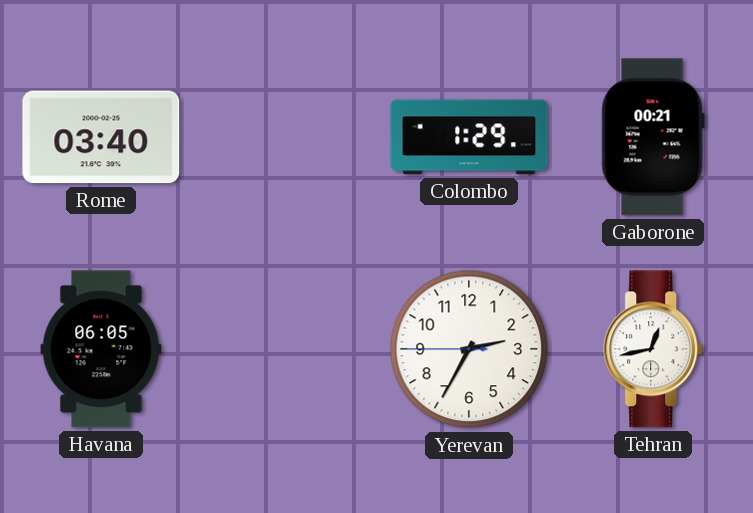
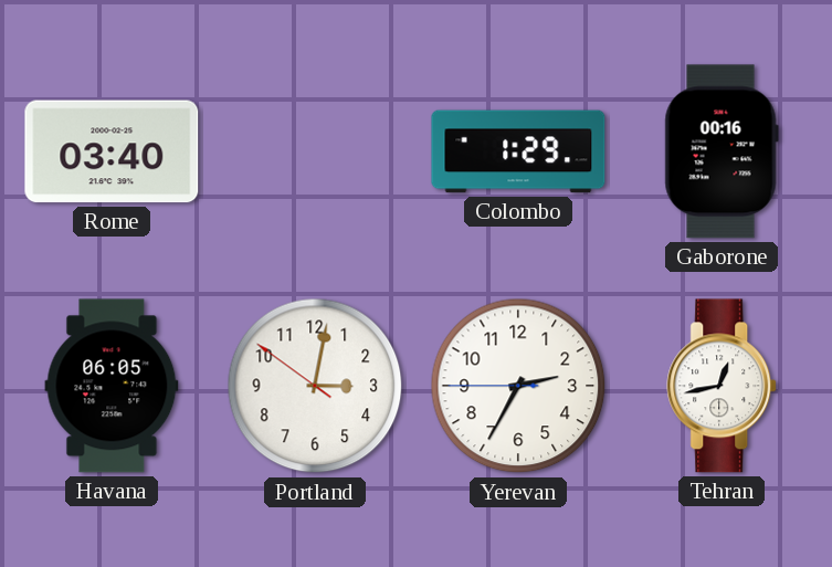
Gaborone: 00:21 -> 00:16 (722, 151)
Portland: none -> 3:01 (315, 386)
